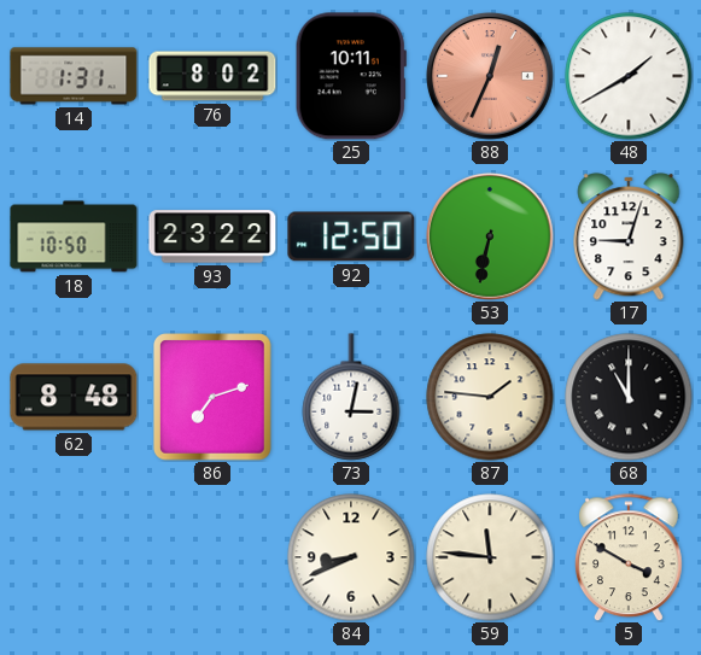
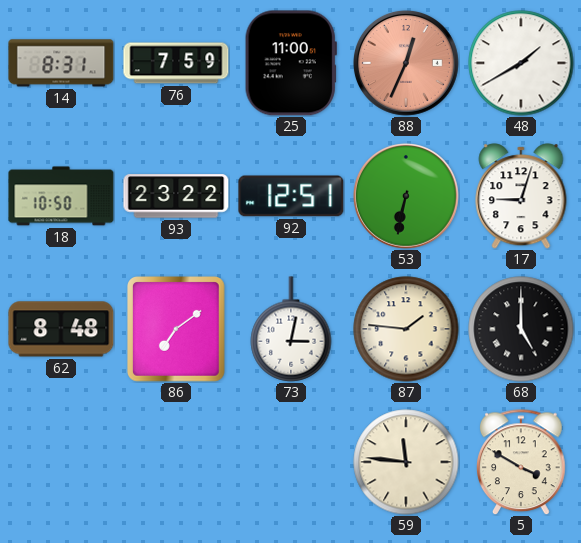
14: 1:31 -> 8:31 (61, 63)
76: 8:02 -> 7:59 (176, 63)
25: 10:11 -> 11:00 (291, 63)
92: 12:50 -> 12:51 (291, 196)
86: 7:12 -> 7:09 (177, 330)
68: 11:00 -> 5:00 (521, 329)
84: 8:41 -> none (351, 557)
